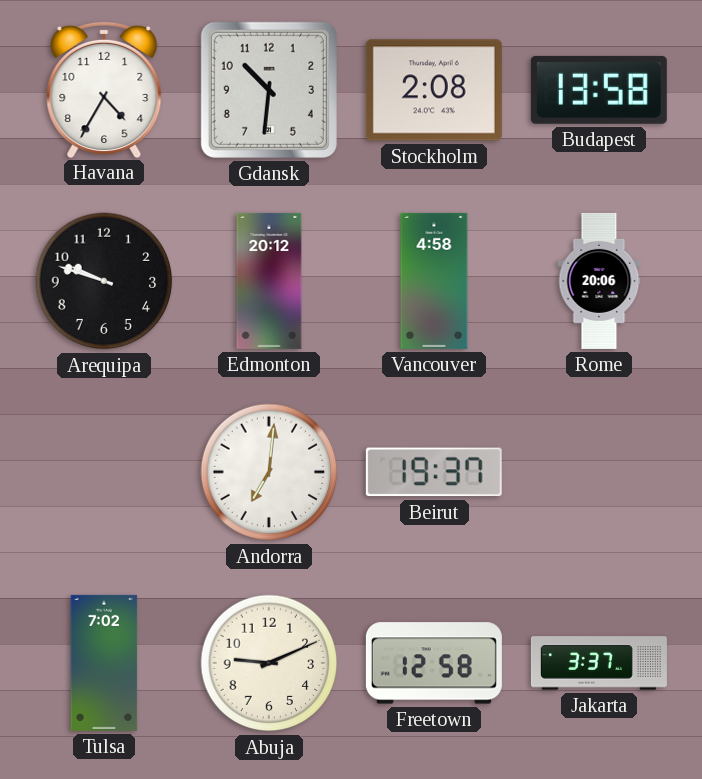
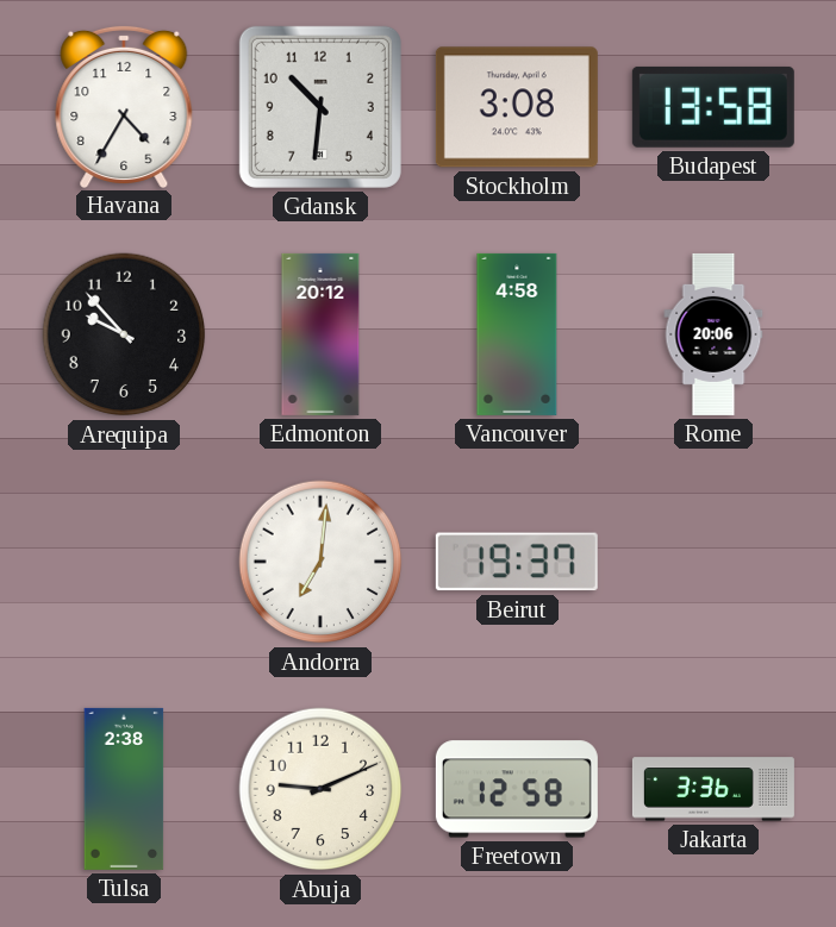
Stockholm: 2:08 -> 3:08 (517, 107)
Arequipa: 9:48 -> 9:53 (124, 334)
Tulsa: 7:02 -> 2:38 (124, 789)
Jakarta: 3:37 -> 3:36 (713, 789)
